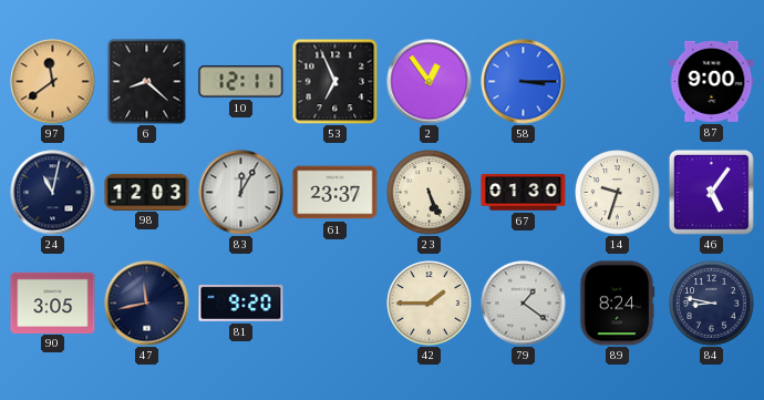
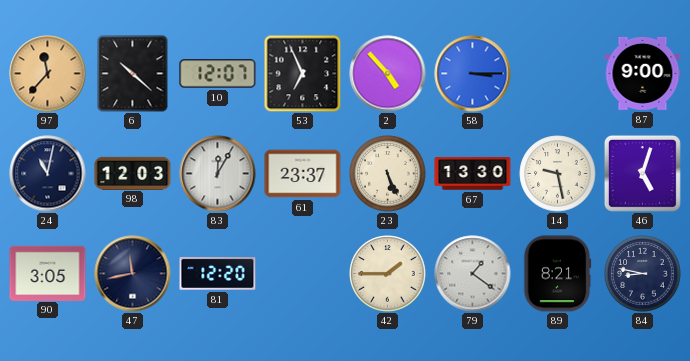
97: 11:39 -> 11:37 (48, 74)
6: 8:22 -> 10:22 (133, 74)
10: 12:11 -> 12:07 (218, 74)
2: 12:54 -> 4:53 (388, 74)
67: 01:30 -> 13:30 (473, 174)
14: 9:33 -> 9:28 (558, 174)
46: 5:06 -> 5:03 (642, 173)
81: 9:20 -> 12:20 (218, 274)
89: 8:24 -> 8:21 (557, 274)
